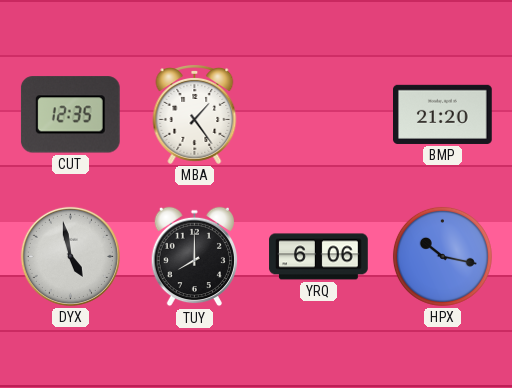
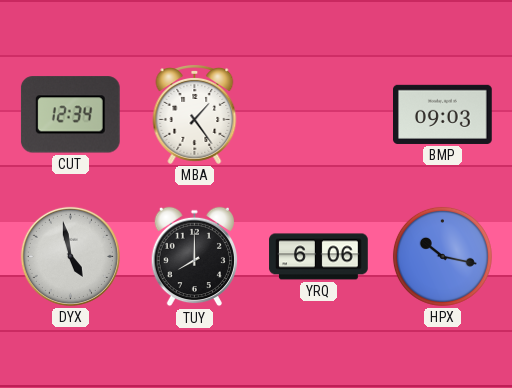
CUT: 12:35 -> 12:34 (70, 115)
BMP: 21:20 -> 09:03 (443, 114)
